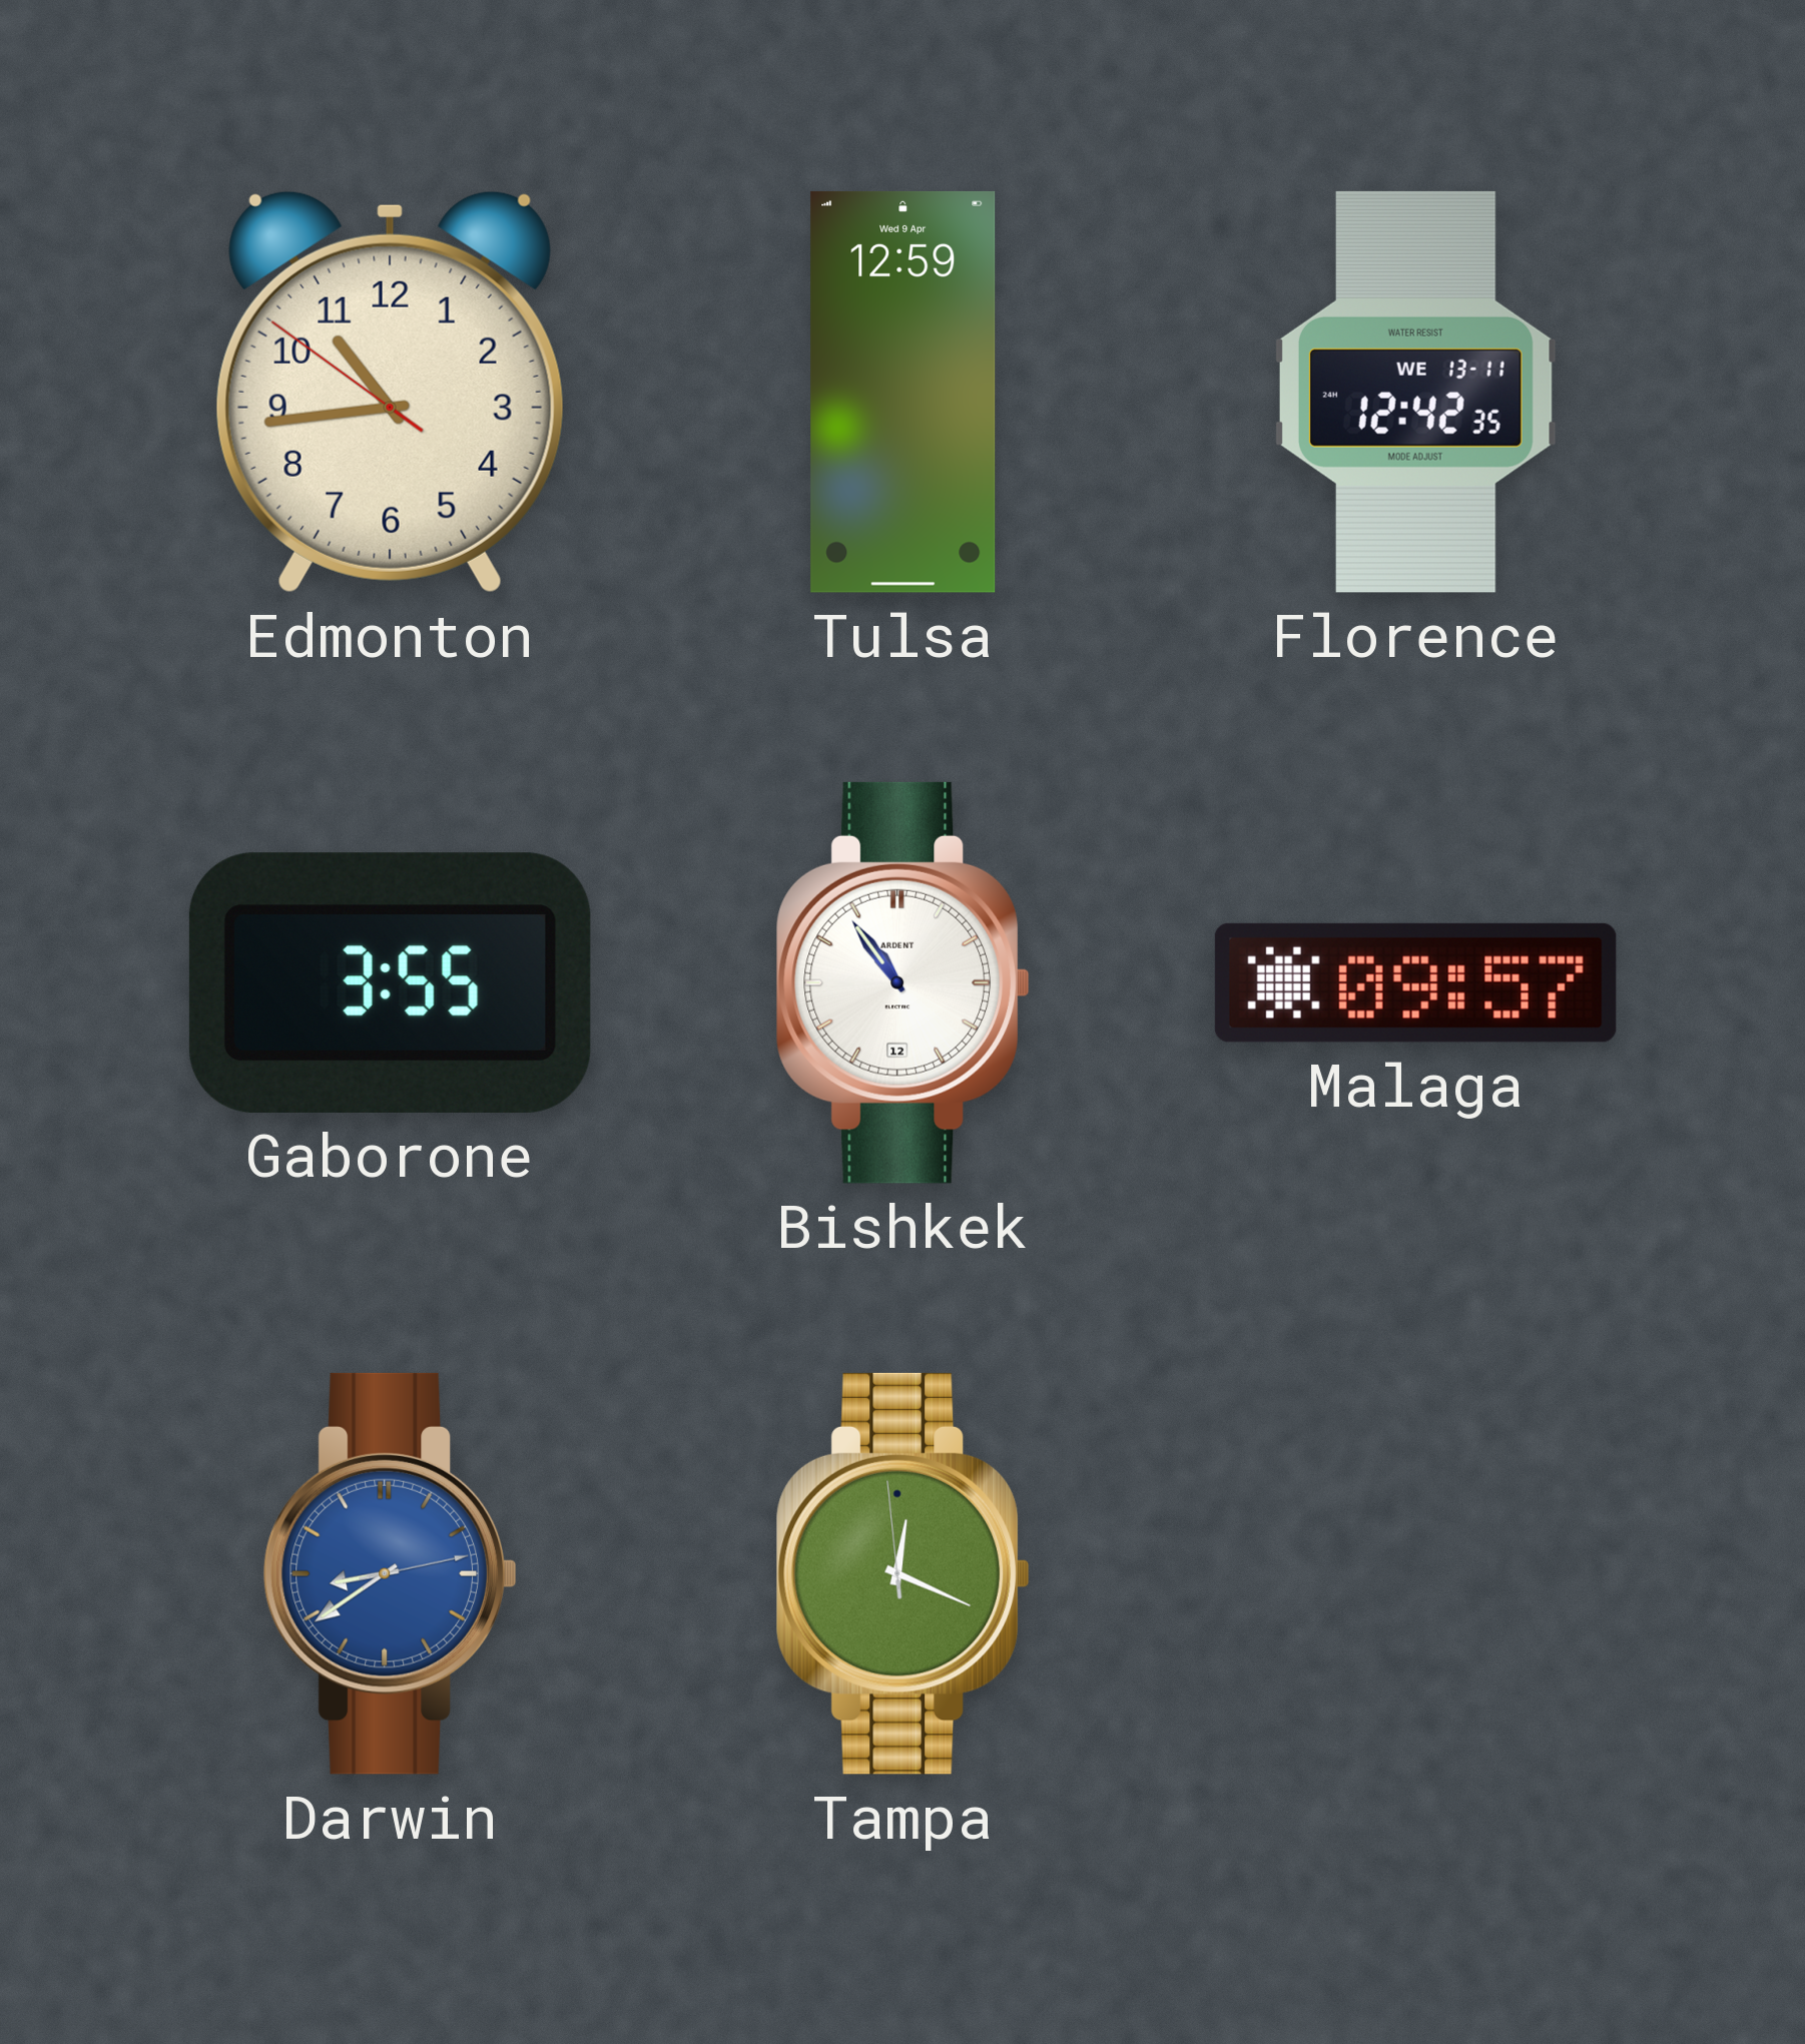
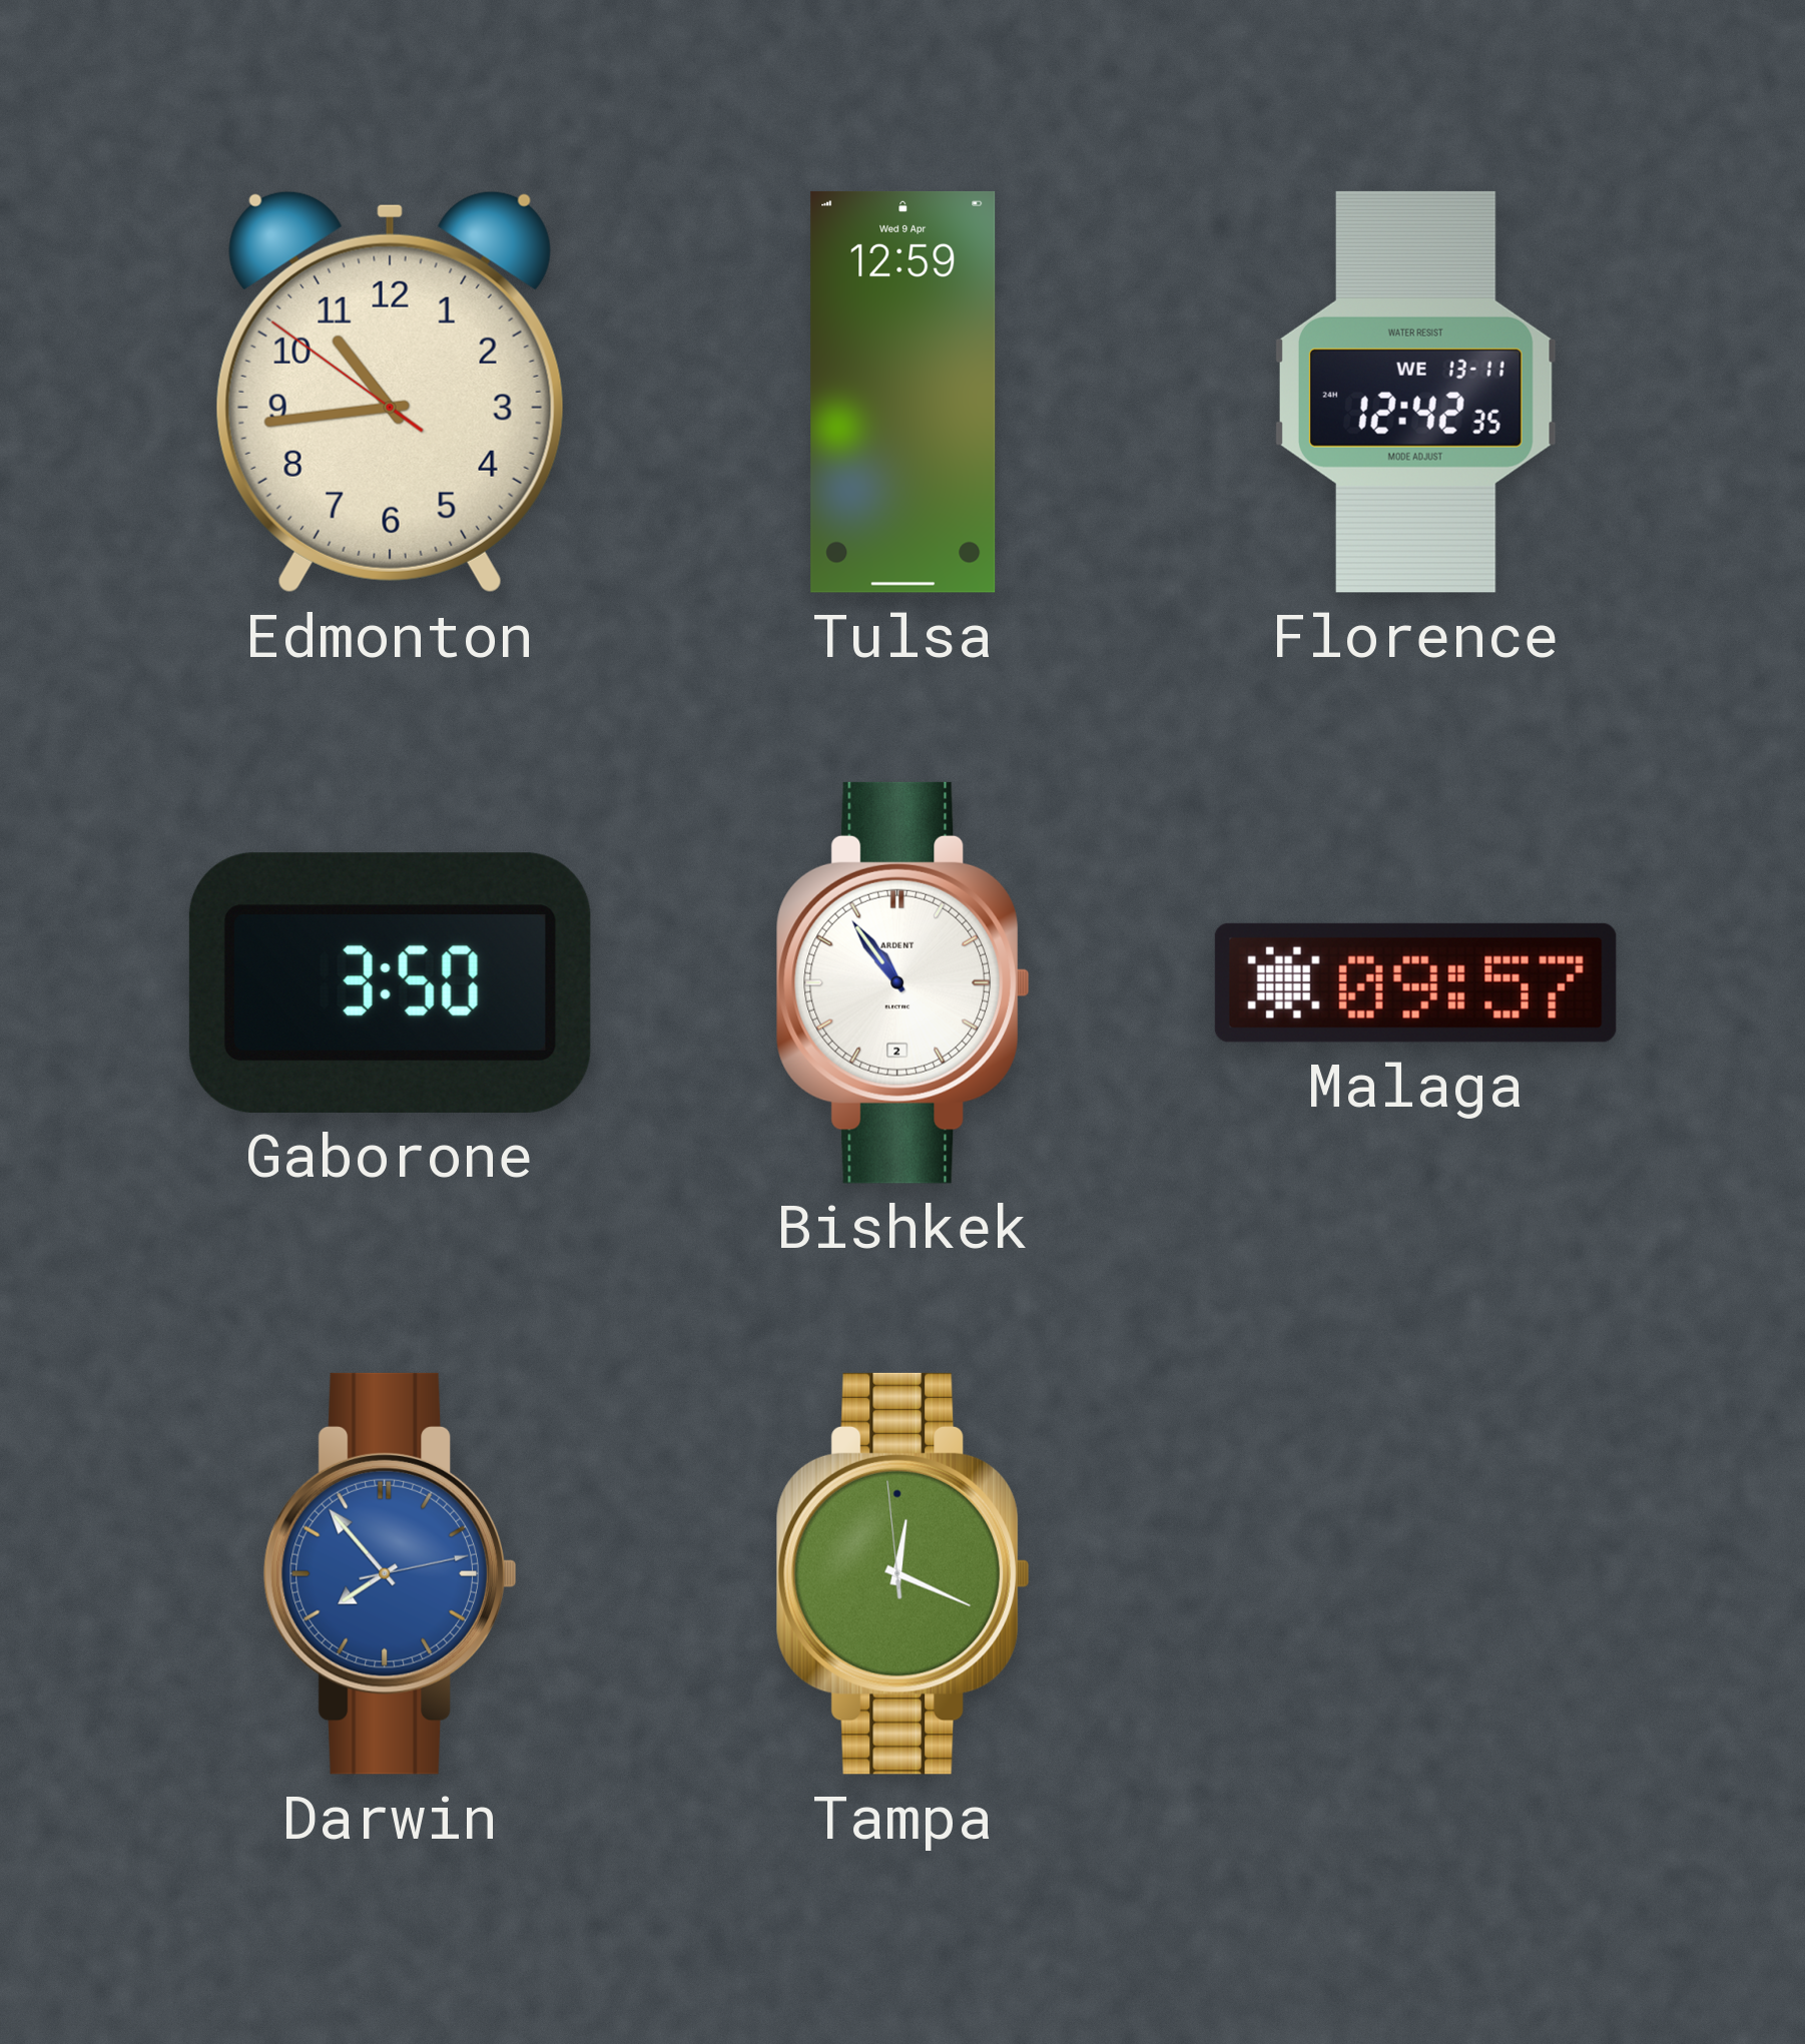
Gaborone: 3:55 -> 3:50 (390, 982)
Bishkek date: 12 -> 2 (902, 982)
Darwin: 8:39 -> 7:53 (390, 1573)
